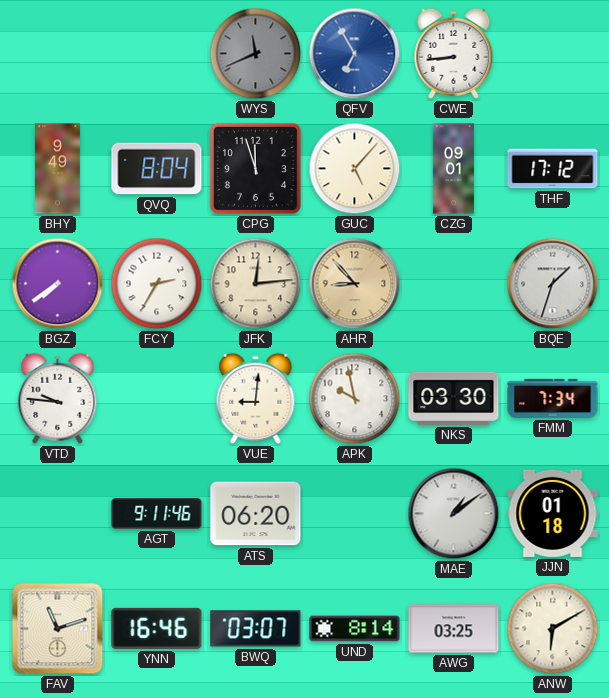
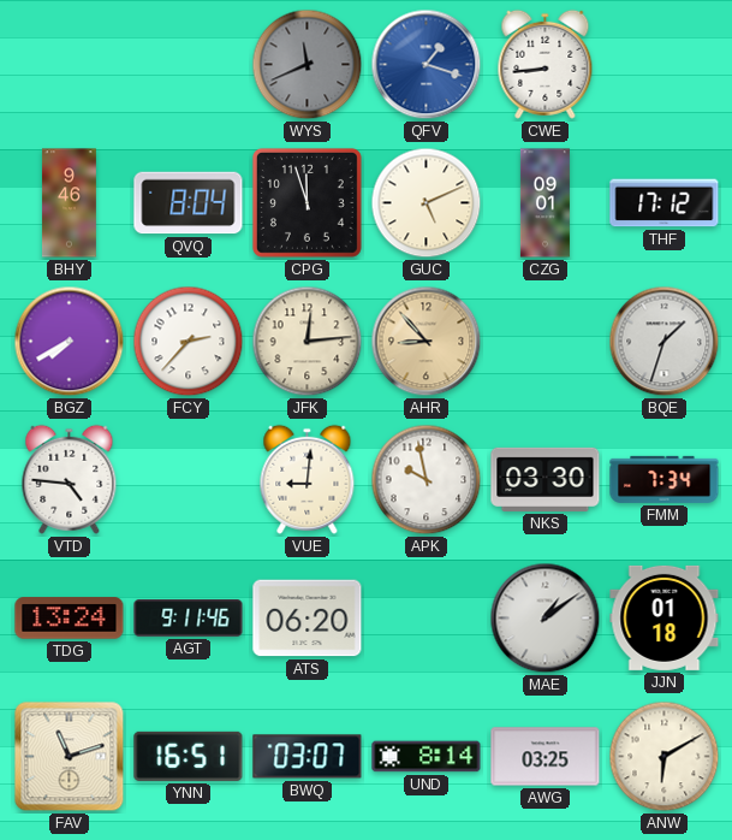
QFV: 6:55 -> 1:18 (427, 65)
BHY: 9:49 -> 9:46 (69, 203)
GUC: 5:07 -> 5:11 (427, 203)
BGZ: 7:39 -> 7:40 (70, 342)
FCY: 2:35 -> 2:37 (189, 342)
VTD: 9:46 -> 4:46 (70, 479)
TDG: none -> 13:24 (70, 619)
YNN: 16:46 -> 16:51 (189, 756)
